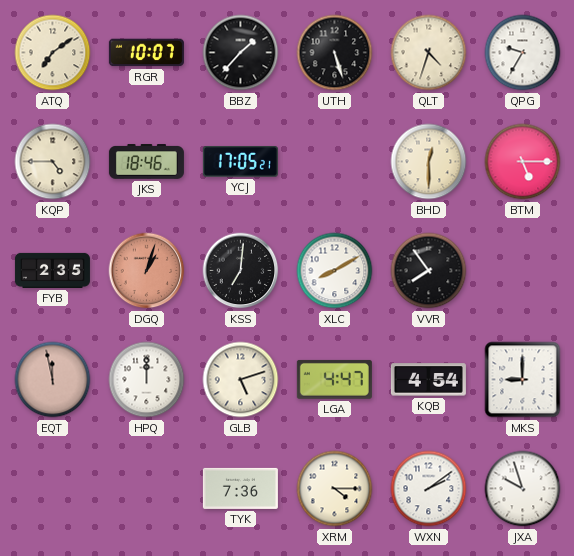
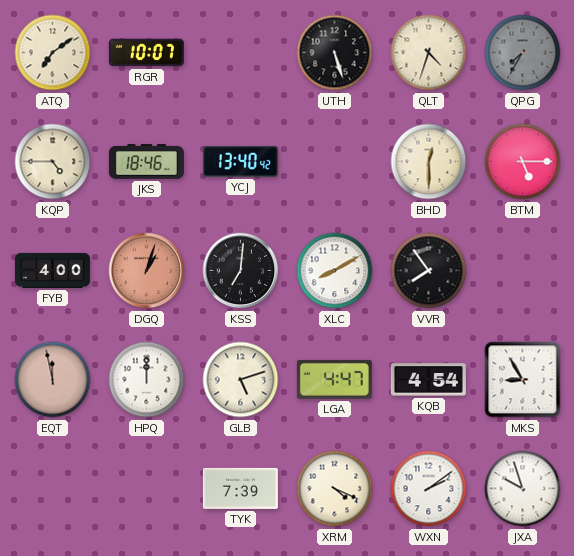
BBZ: 1:37 -> none (241, 53)
QPG: 9:35 -> 7:35 (523, 53)
QPG dial: white -> grey (523, 53)
YCJ: 17:05 -> 13:40 (240, 162)
FYB: 2:35 -> 4:00 (52, 270)
MKS: 9:00 -> 8:55 (523, 380)
TYK: 7:36 -> 7:39 (240, 488)
XRM: 4:15 -> 4:19 (335, 489)
